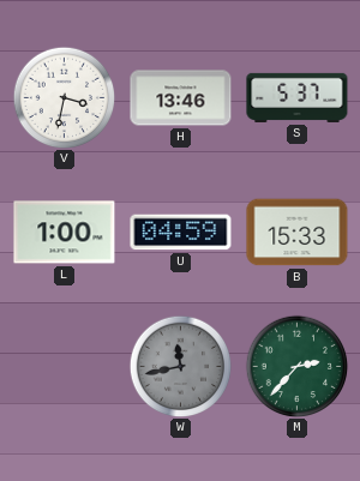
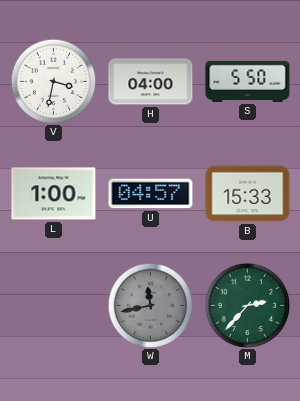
H: 13:46 -> 04:00 (151, 82)
S: 5:37 -> 5:50 (248, 81)
U: 04:59 -> 04:57 (151, 194)
